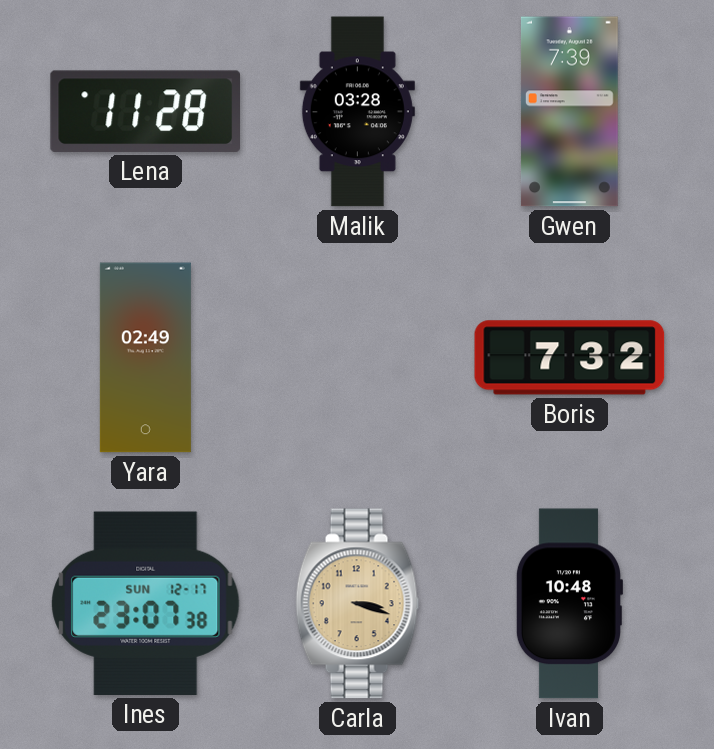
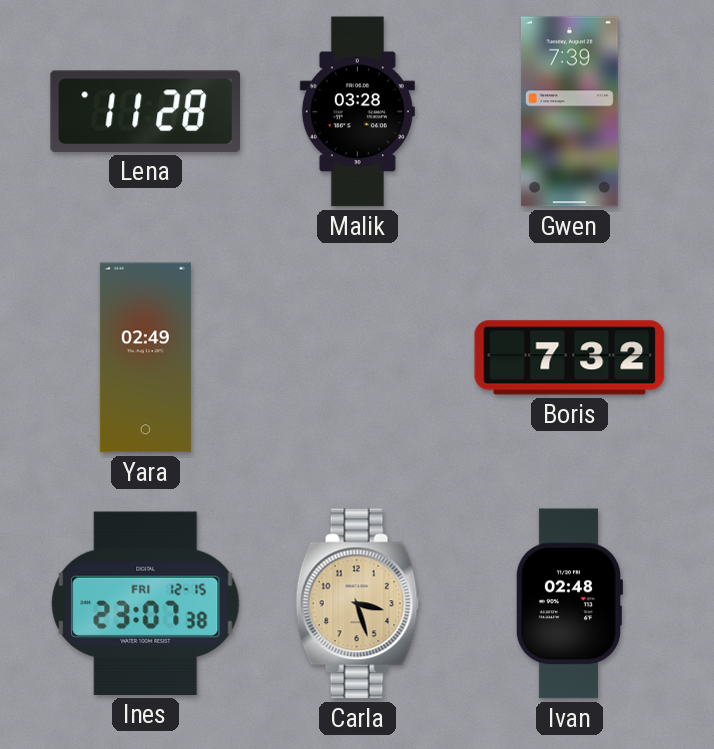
Ines date: SUN 12-17 -> FRI 12-15 (146, 603)
Carla: 3:18 -> 3:27 (358, 604)
Ivan: 10:48 -> 02:48 (568, 604)
